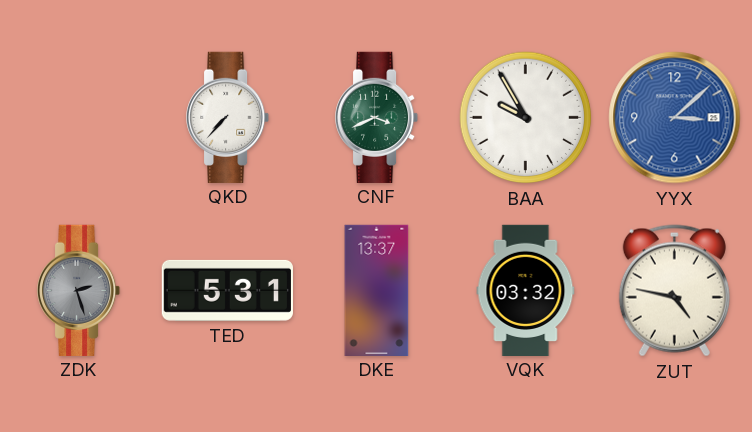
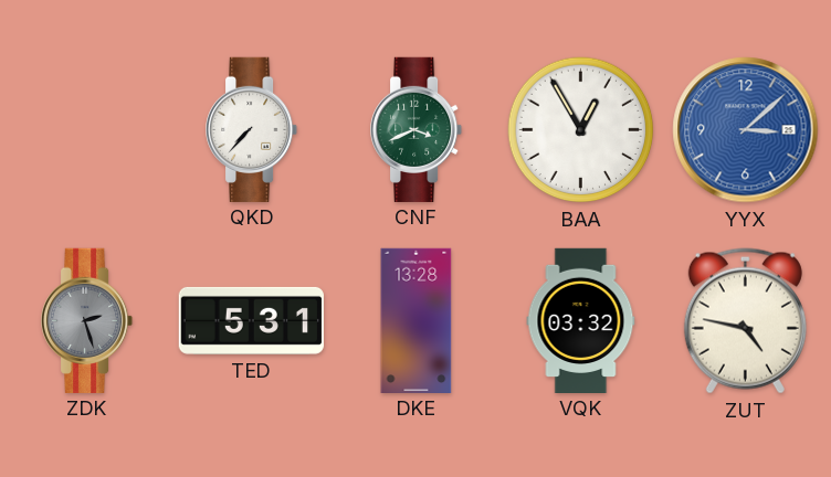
BAA: 9:55 -> 12:55 (581, 130)
DKE: 13:37 -> 13:28 (417, 320)
